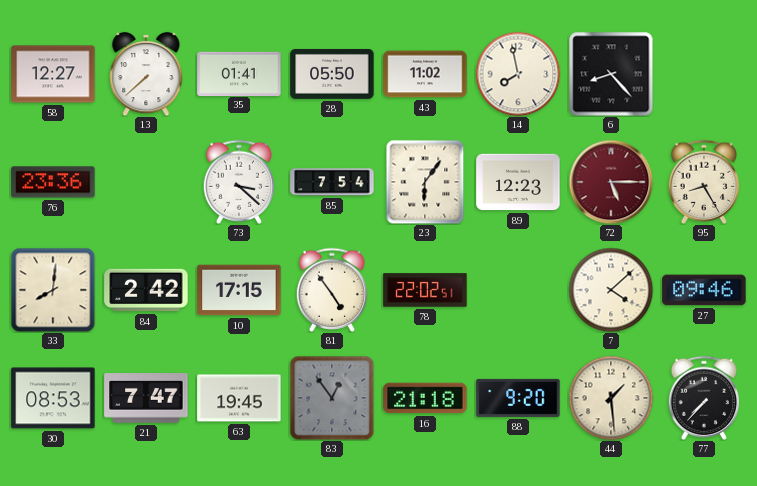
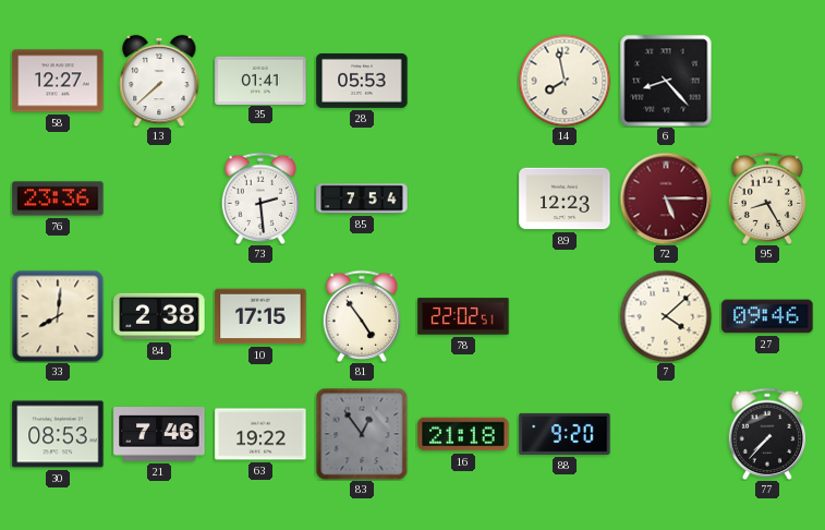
28: 05:50 -> 05:53 (362, 81)
43: 11:02 -> none (425, 74)
73: 3:22 -> 2:29 (260, 198)
23: 6:06 -> none (425, 182)
84: 2:42 -> 2:38 (159, 316)
21: 7:47 -> 7:46 (159, 434)
63: 19:45 -> 19:22 (260, 434)
44: 1:29 -> none (611, 398)
